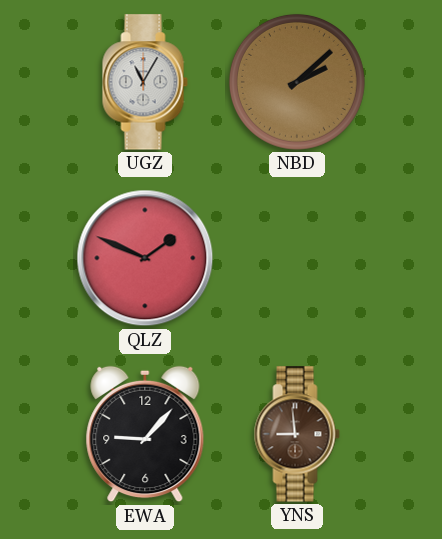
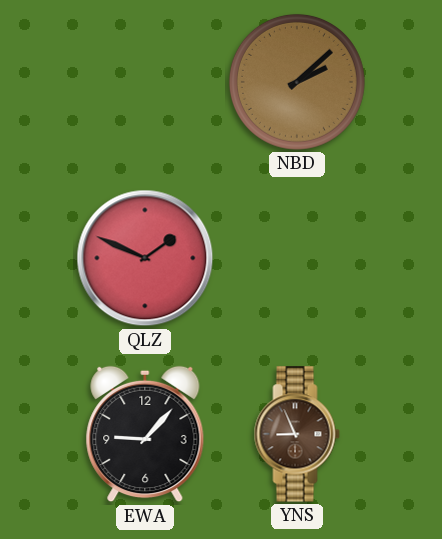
UGZ: 11:05 -> none (145, 82)
YNS: 8:59 -> 8:56 (297, 434)
